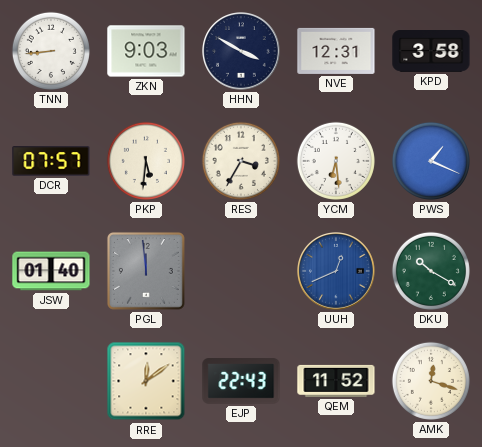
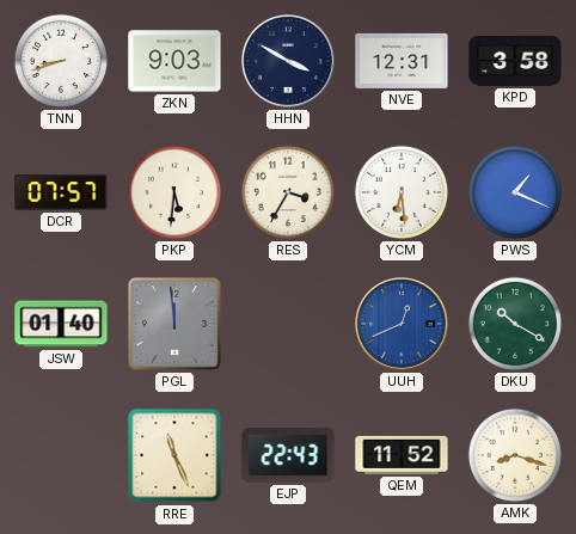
TNN: 8:44 -> 8:42 (61, 61)
RRE: 12:09 -> 11:26 (174, 455)
AMK: 12:18 -> 8:18 (515, 455)
